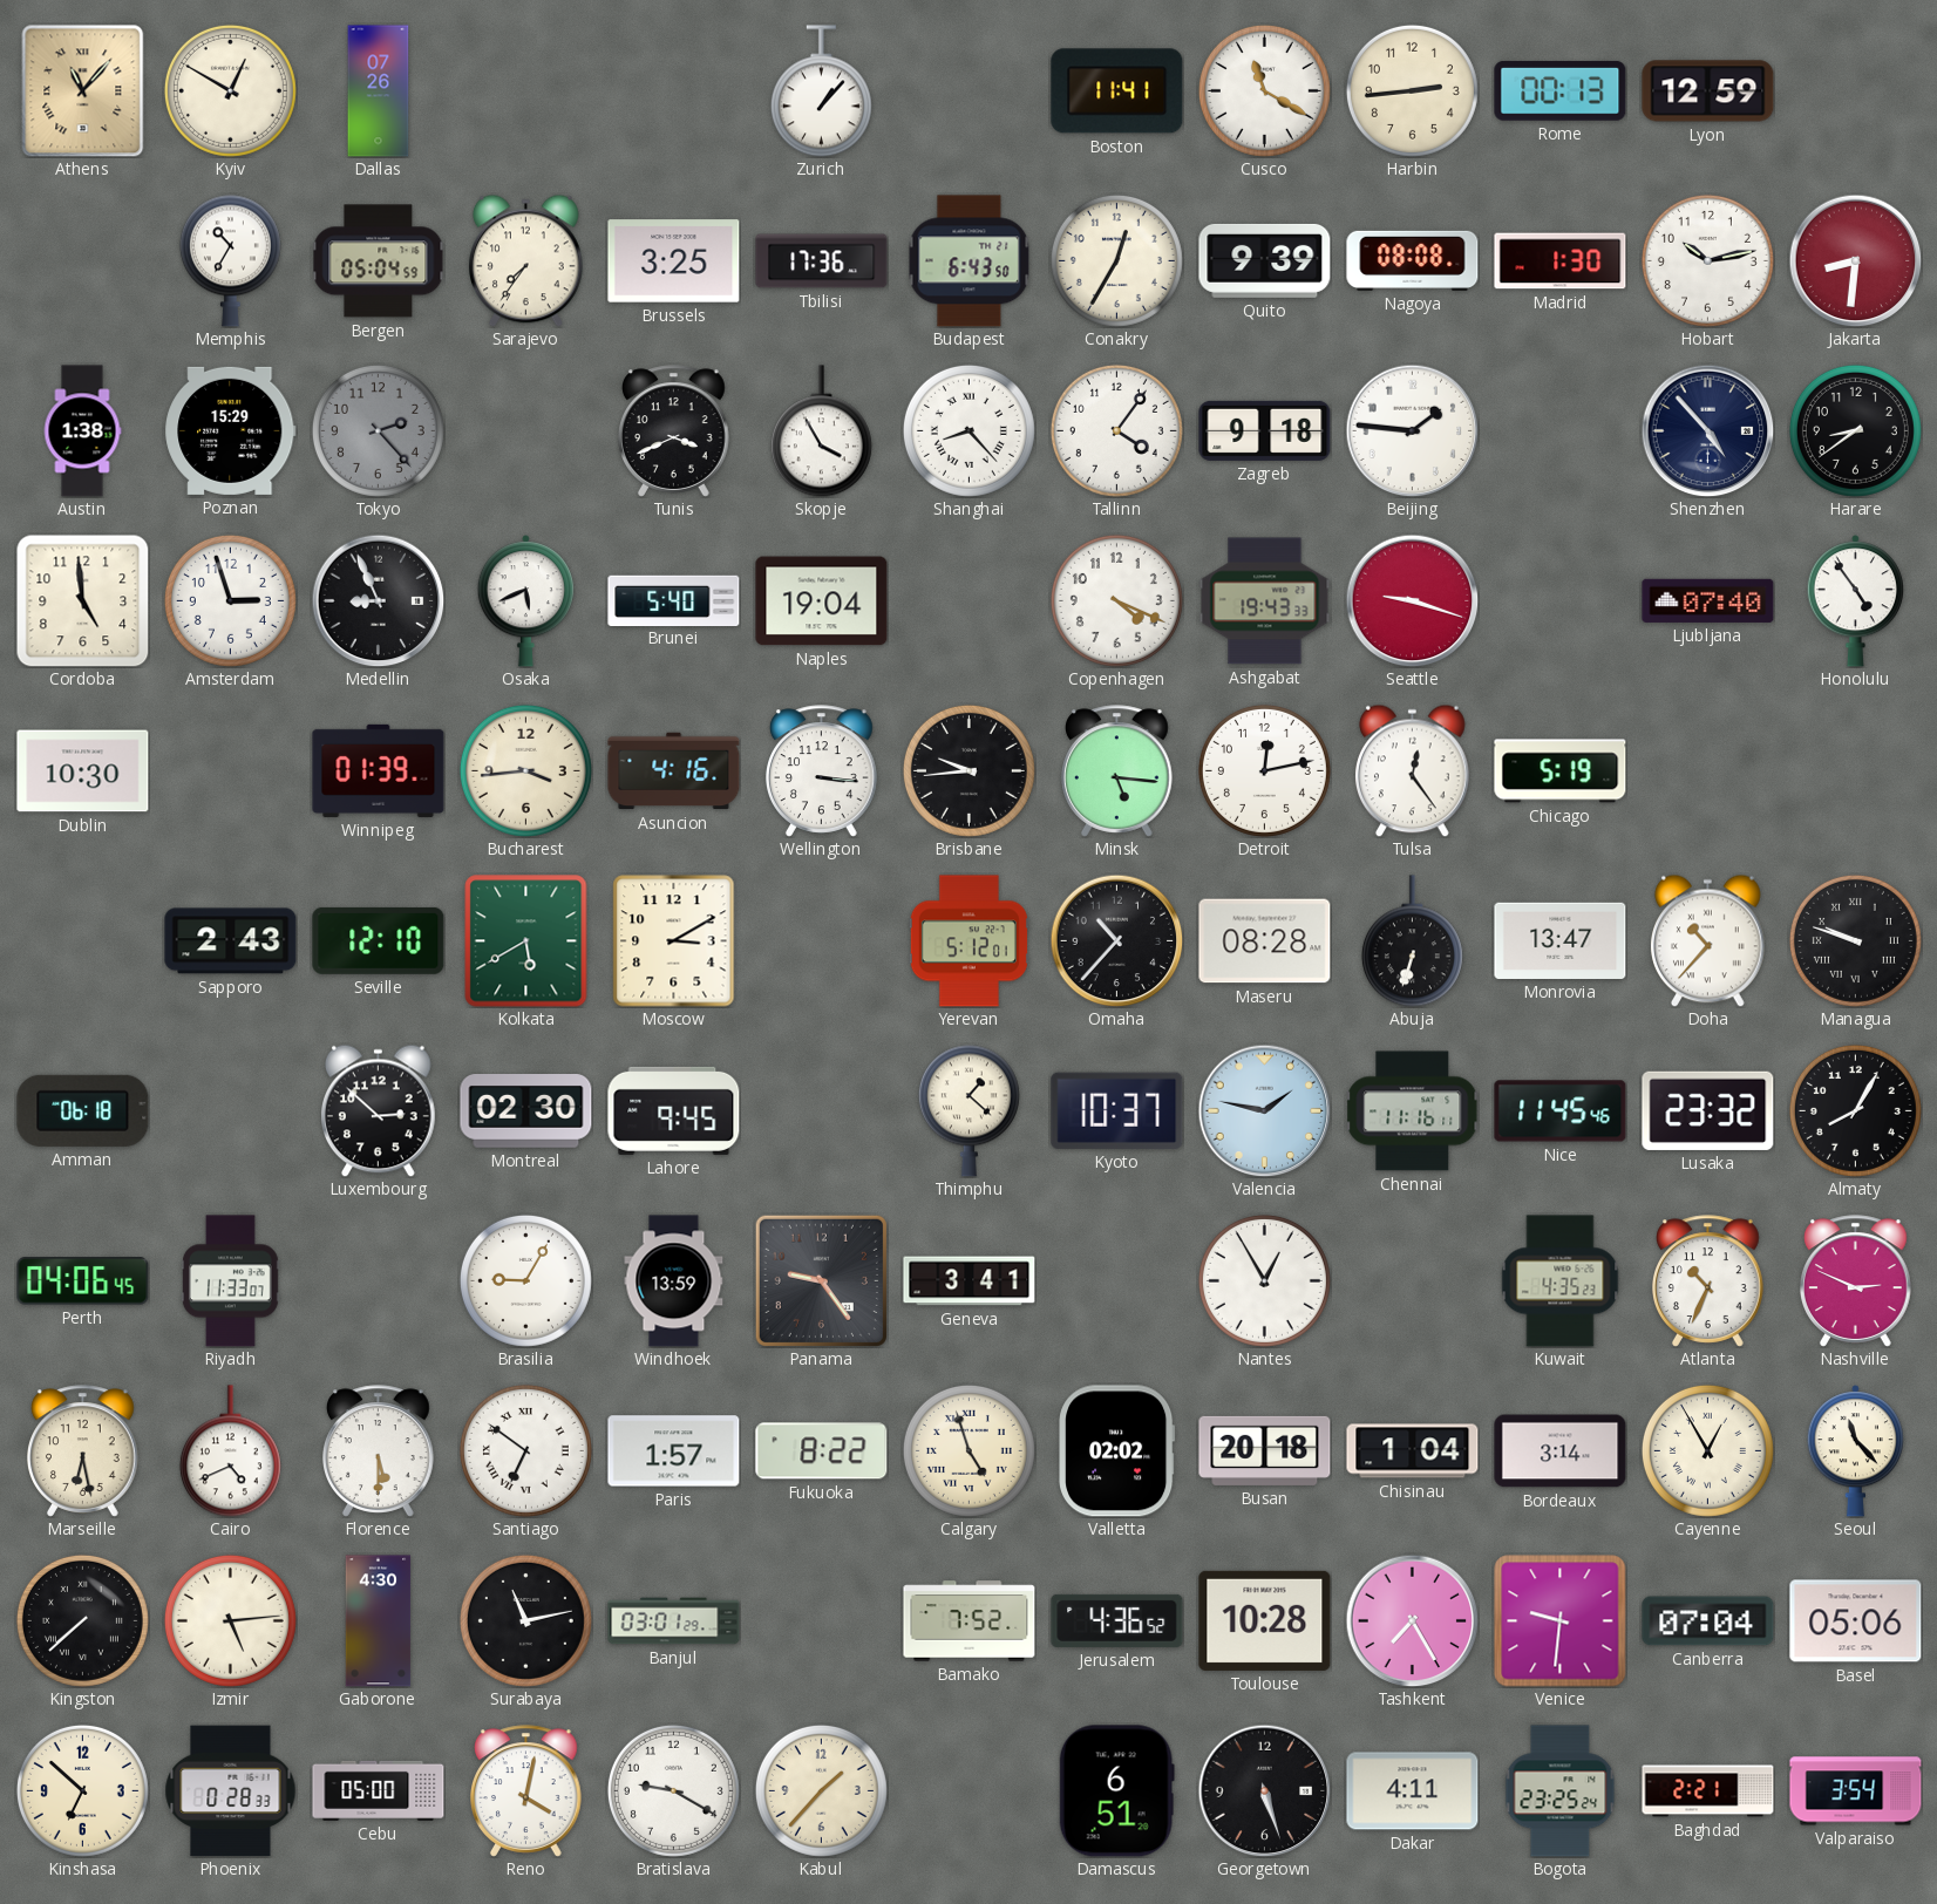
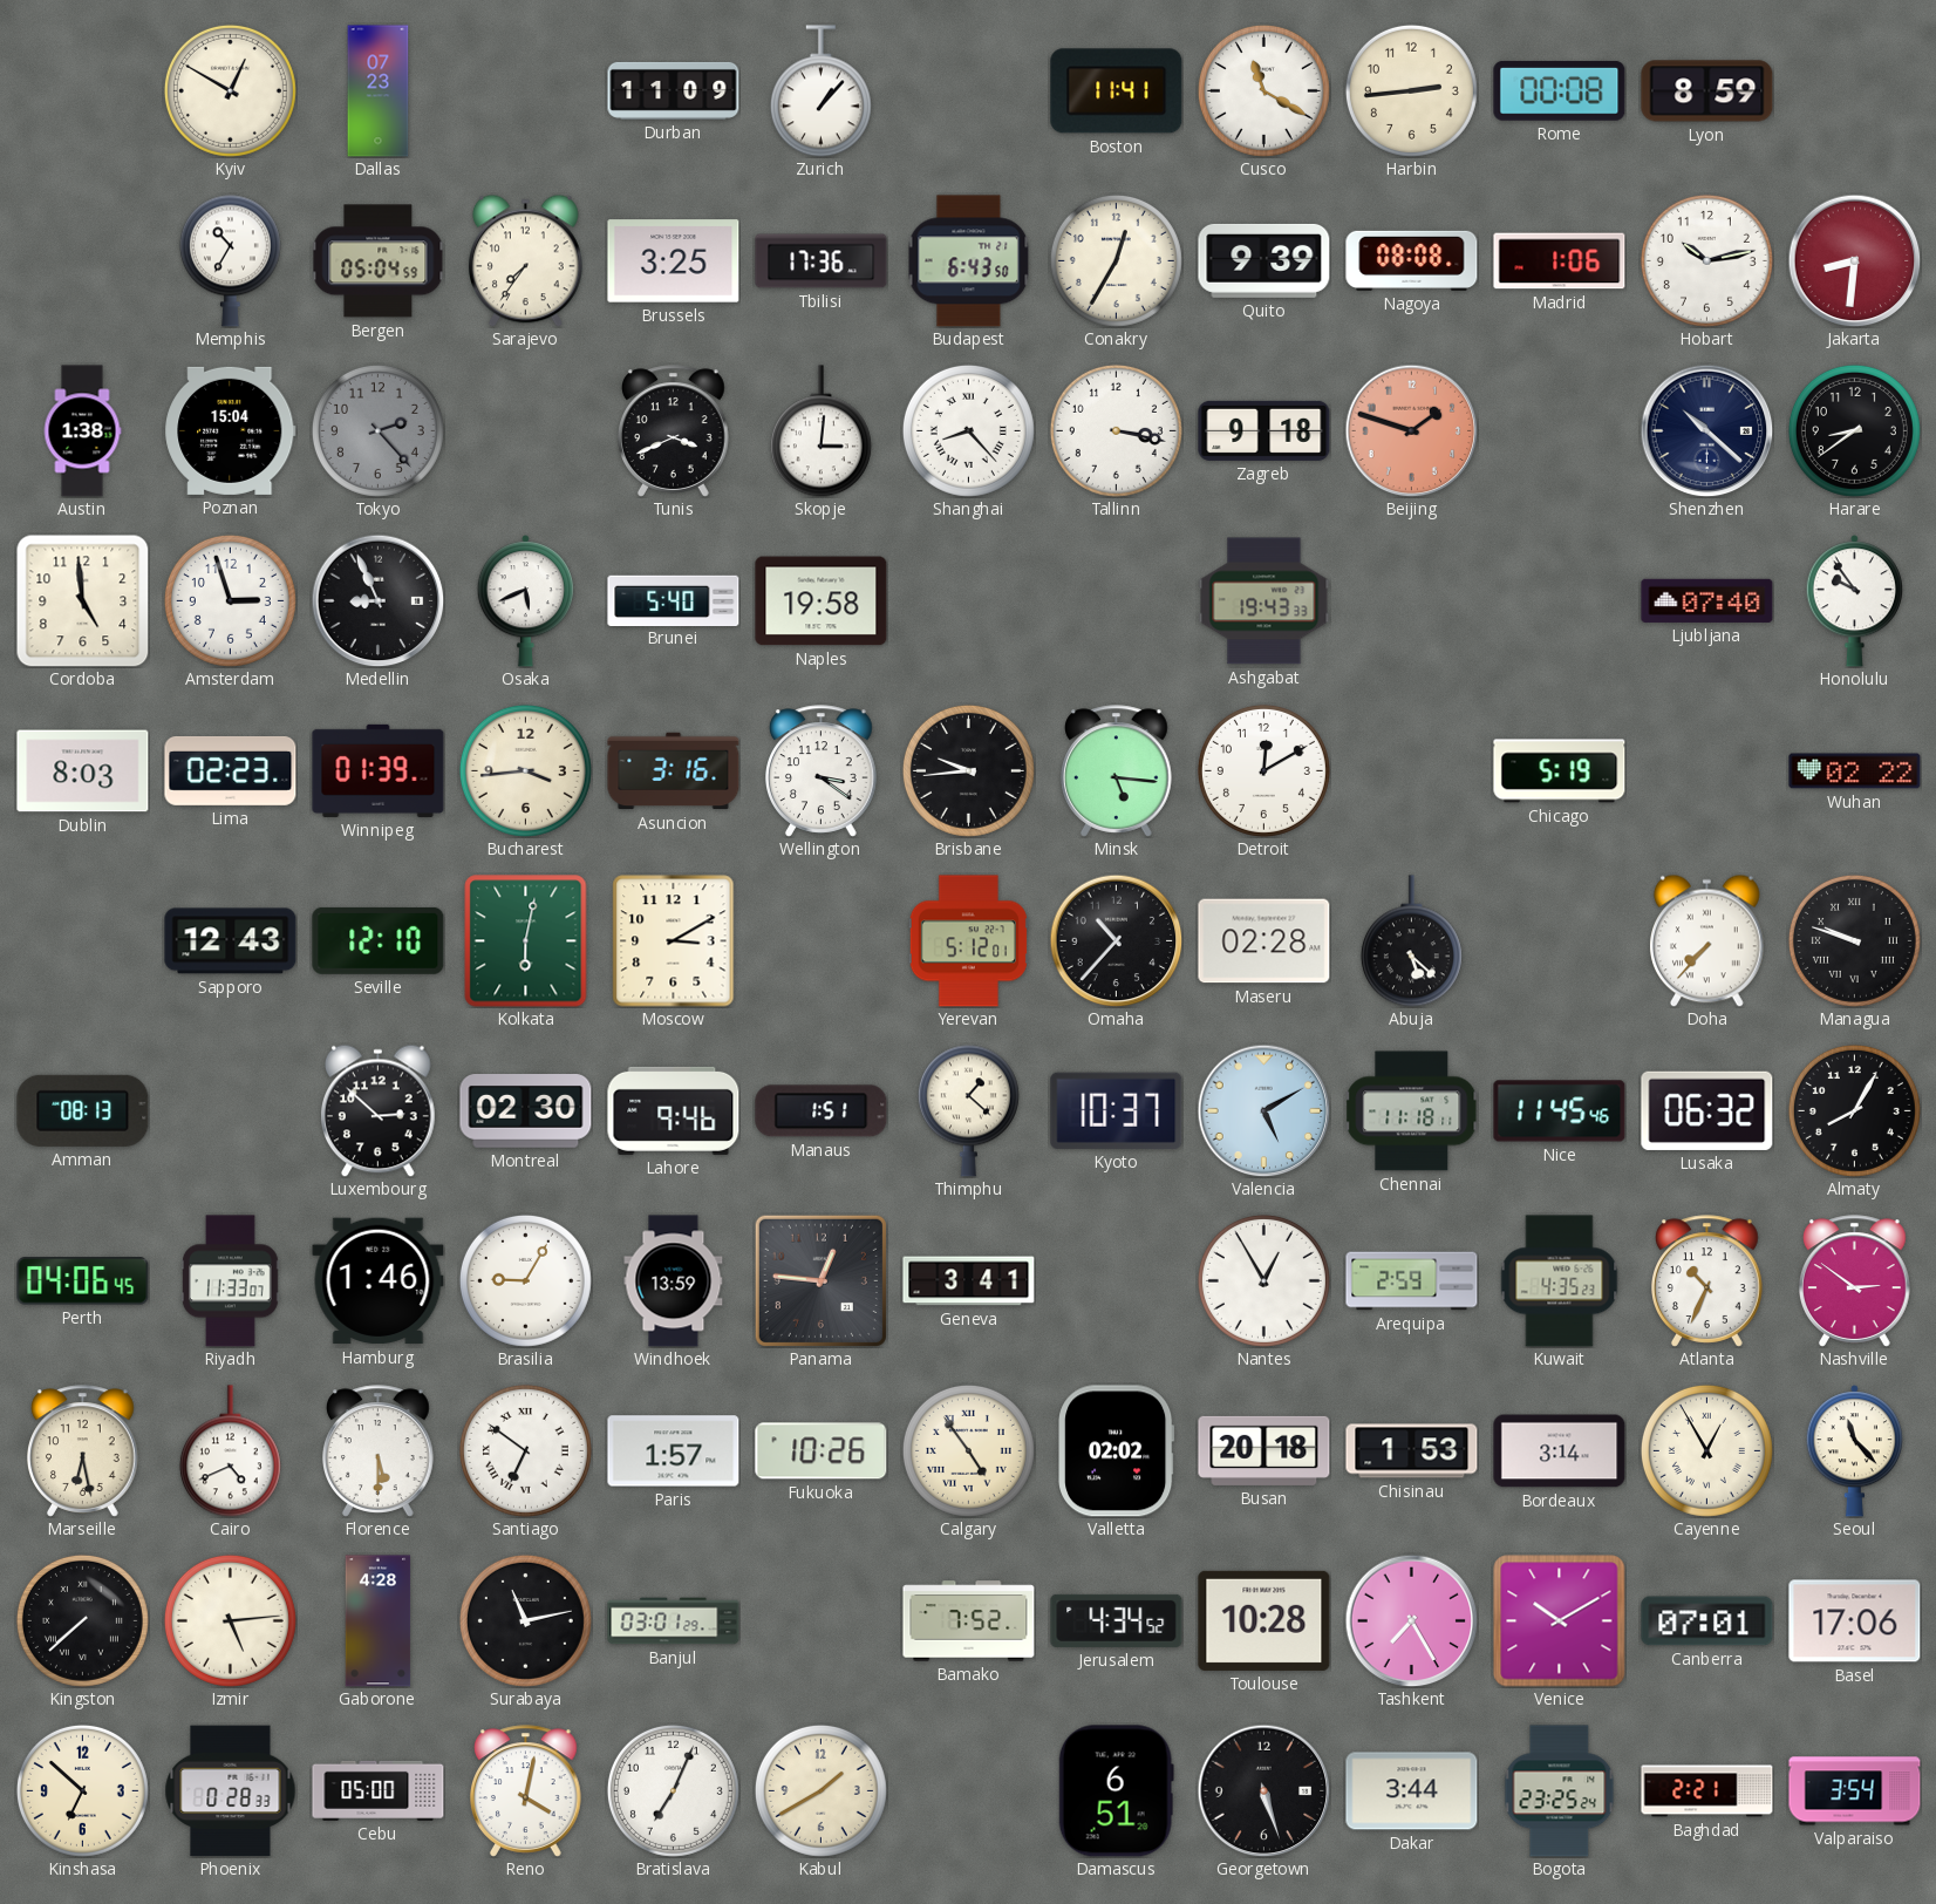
Athens: 11:07 -> none (83, 90)
Dallas: 07:26 -> 07:23 (379, 91)
Durban: none -> 11:09 (674, 90)
Rome: 00:13 -> 00:08 (1560, 90)
Lyon: 12:59 -> 8:59 (1707, 91)
Madrid: 1:30 -> 1:06 (1560, 261)
Poznan: 15:29 -> 15:04 (231, 430)
Skopje: 3:55 -> 3:01 (820, 431)
Tallinn: 4:06 -> 3:17 (1116, 430)
Beijing: 1:46 -> 1:48 (1411, 430)
Beijing dial: white -> salmon (1411, 430)
Shenzhen: 4:53 -> 10:22 (1706, 430)
Naples: 19:04 -> 19:58 (822, 601)
Copenhagen: 4:19 -> none (1116, 600)
Seattle: 9:18 -> none (1412, 600)
Honolulu: 4:54 -> 9:54 (1854, 601)
Dublin: 10:30 -> 8:03 (83, 771)
Lima: none -> 02:23 (231, 770)
Asuncion: 4:16 -> 3:16 (674, 771)
Wellington: 3:16 -> 3:21 (822, 771)
Detroit: 12:13 -> 12:10 (1263, 770)
Tulsa: 12:24 -> none (1413, 770)
Wuhan: none -> 02:22 (1855, 771)
Sapporo: 2:43 -> 12:43 (231, 941)
Kolkata: 5:40 -> 6:02 (526, 941)
Maseru: 08:28 -> 02:28 (1264, 941)
Abuja: 6:33 -> 5:22 (1411, 941)
Monrovia: 13:47 -> none (1561, 940)
Doha: 10:37 -> 7:37 (1707, 940)
Amman: 06:18 -> 08:13 (83, 1110)
Lahore: 9:45 -> 9:46 (674, 1110)
Manaus: none -> 1:51 (822, 1111)
Valencia: 1:47 -> 5:10 (1263, 1110)
Chennai: 11:16 -> 11:18 (1412, 1111)
Lusaka: 23:32 -> 06:32 (1707, 1110)
Hamburg: none -> 1:46 (379, 1281)
Panama: 9:24 -> 12:46 (820, 1280)
Arequipa: none -> 2:59 (1412, 1281)
Nashville: 2:49 -> 2:51 (1855, 1281)
Fukuoka: 8:22 -> 10:26 (822, 1451)
Calgary: 4:57 -> 4:54 (968, 1450)
Chisinau: 1:04 -> 1:53 (1412, 1451)
Gaborone: 4:30 -> 4:28 (379, 1621)
Jerusalem: 4:36 -> 4:34 (1117, 1620)
Venice: 9:31 -> 10:10 (1560, 1621)
Canberra: 07:04 -> 07:01 (1707, 1621)
Basel: 05:06 -> 17:06 (1855, 1621)
Bratislava: 9:20 -> 7:04 (673, 1790)
Kabul: 1:37 -> 1:40 (820, 1790)
Dakar: 4:11 -> 3:44 (1412, 1791)
